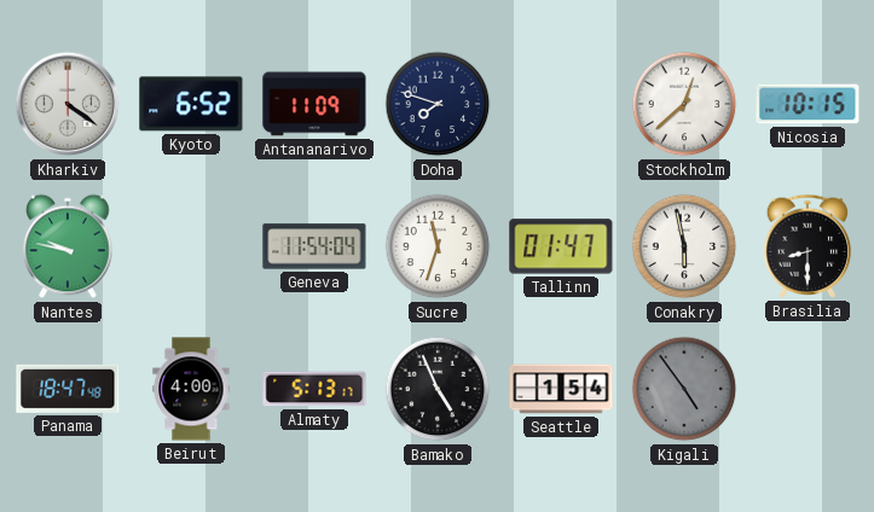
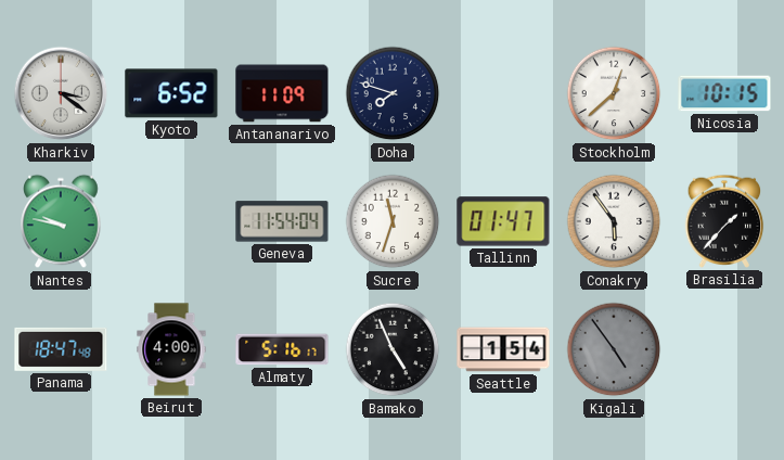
Kharkiv: 4:21 -> 3:21 (61, 93)
Conakry: 5:58 -> 5:54 (614, 221)
Brasilia: 8:30 -> 1:37 (724, 221)
Almaty: 5:13 -> 5:16 (282, 349)
